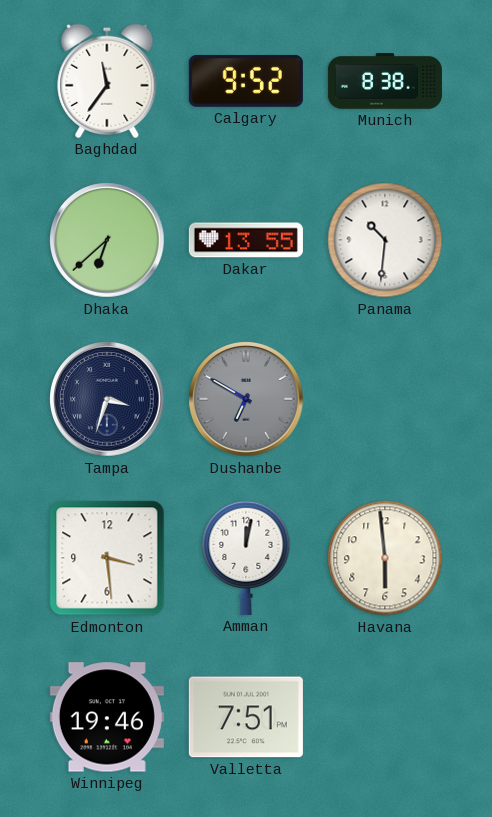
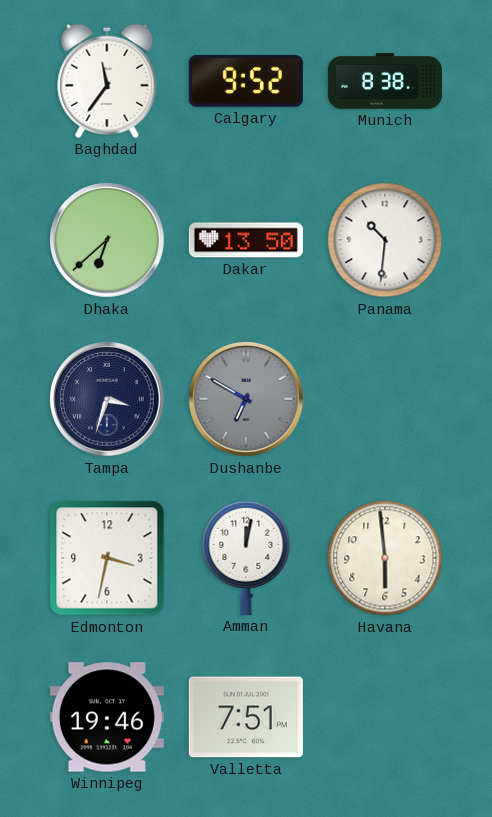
Dakar: 13:55 -> 13:50 (246, 240)
Edmonton: 3:29 -> 3:32 (107, 558)
